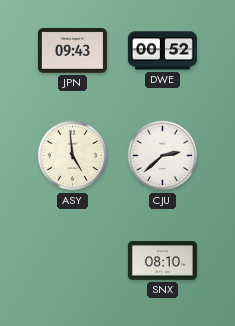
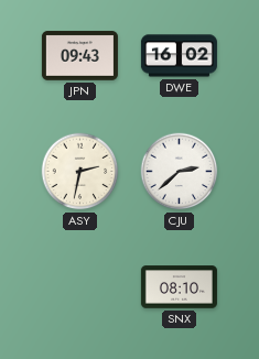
DWE: 00:52 -> 16:02 (179, 56)
ASY: 4:59 -> 2:32 (80, 172)
